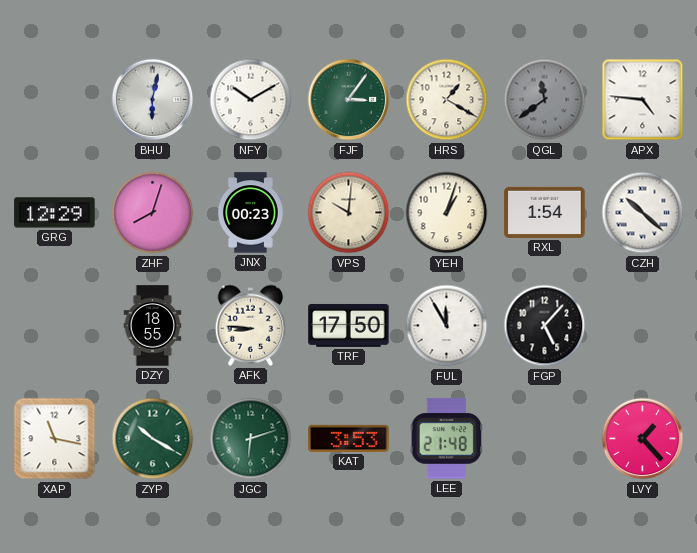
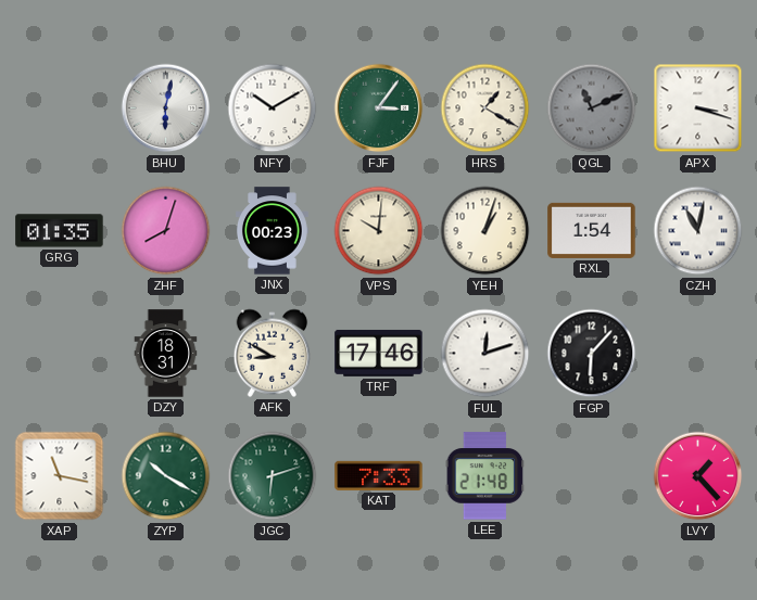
QGL: 11:39 -> 11:11 (592, 108)
APX: 4:46 -> 3:18 (698, 108)
GRG: 12:29 -> 01:35 (60, 231)
CZH: 10:22 -> 11:02 (698, 231)
DZY: 18:55 -> 18:31 (166, 354)
AFK: 8:46 -> 8:50 (273, 353)
TRF: 17:50 -> 17:46 (379, 353)
FUL: 11:55 -> 12:12 (485, 354)
FGP: 5:07 -> 6:07 (592, 354)
KAT: 3:53 -> 7:33 (379, 475)
